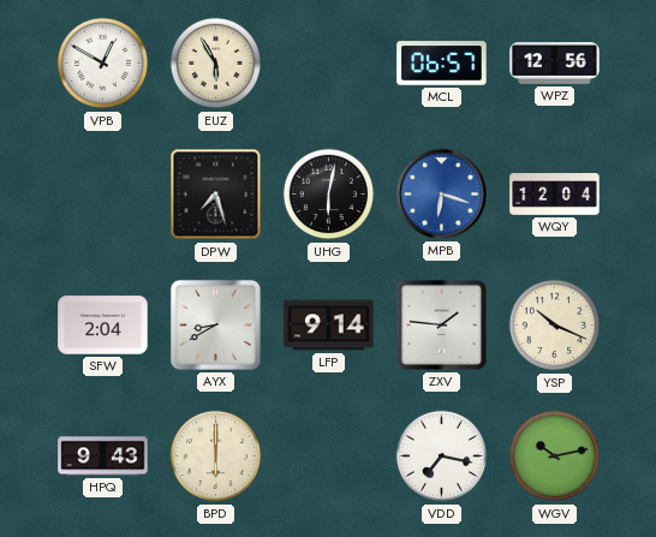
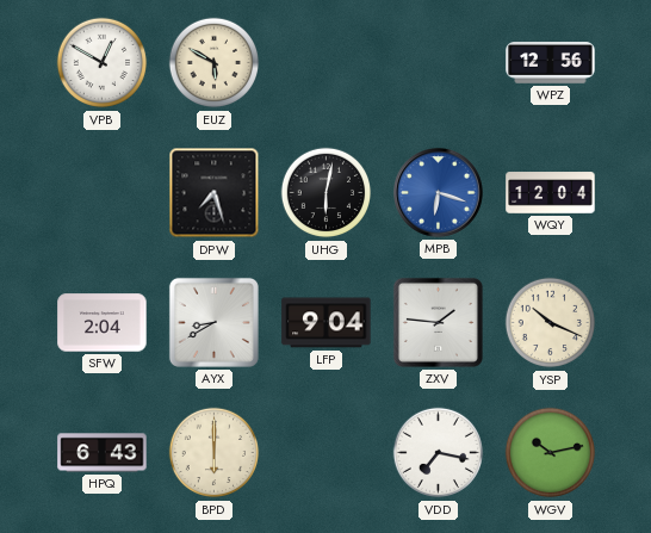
EUZ: 5:55 -> 5:50 (215, 63)
MCL: 06:57 -> none (442, 64)
LFP: 9:14 -> 9:04 (327, 323)
HPQ: 9:43 -> 6:43 (103, 453)
